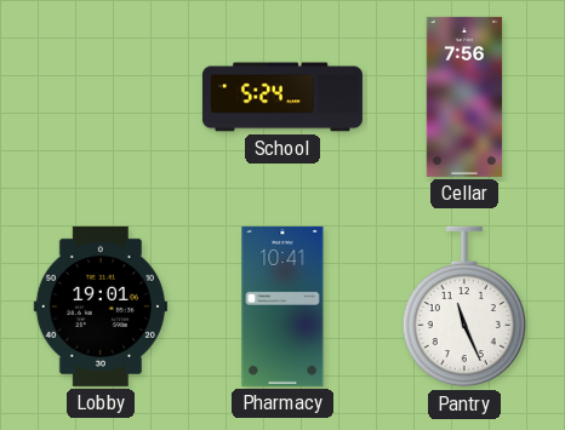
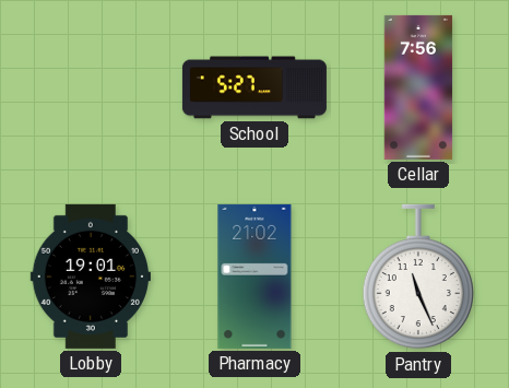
School: 5:24 -> 5:27 (254, 87)
Pharmacy: 10:41 -> 21:02 (254, 277)
